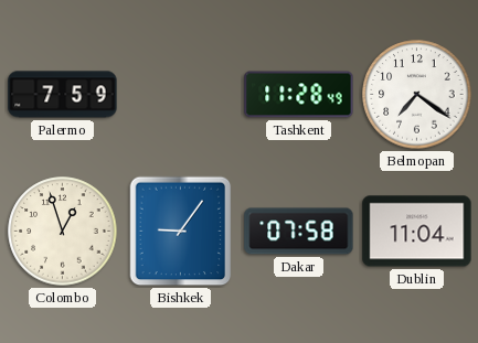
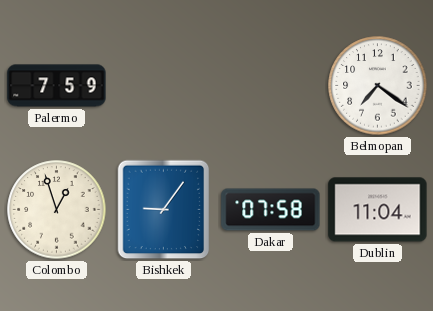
Tashkent: 11:28 -> none (299, 95)
